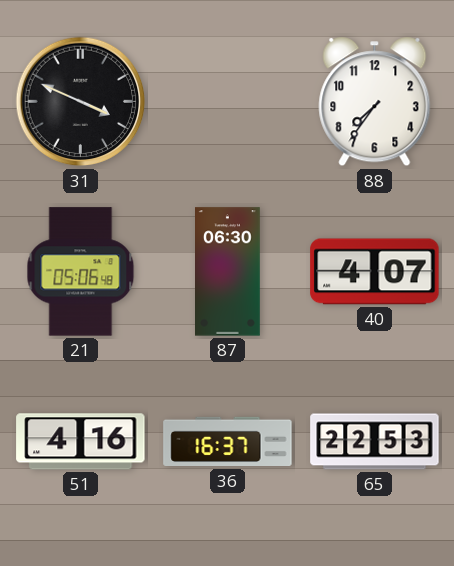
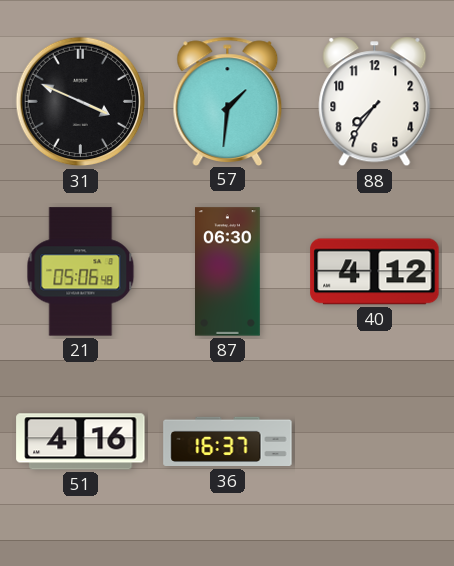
57: none -> 1:31 (228, 101)
40: 4:07 -> 4:12 (375, 272)
65: 22:53 -> none (375, 442)
